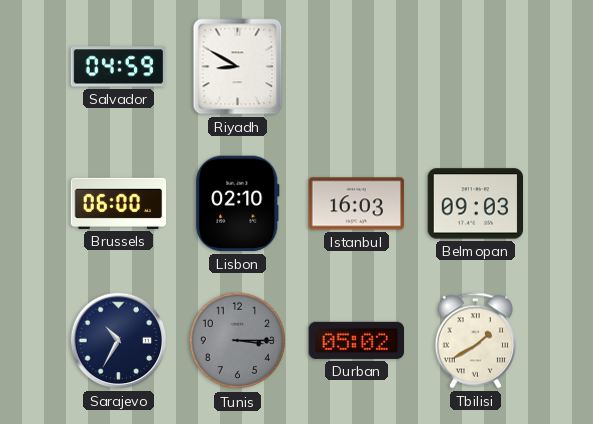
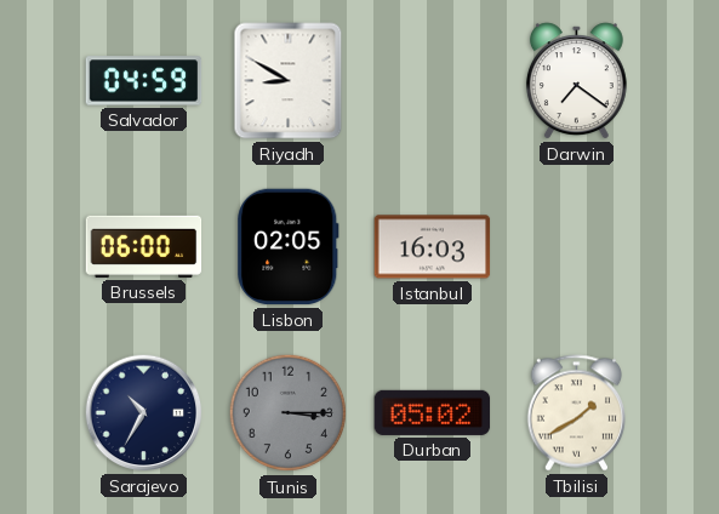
Darwin: none -> 7:21 (576, 81)
Lisbon: 02:10 -> 02:05 (289, 247)
Belmopan: 09:03 -> none (476, 204)
